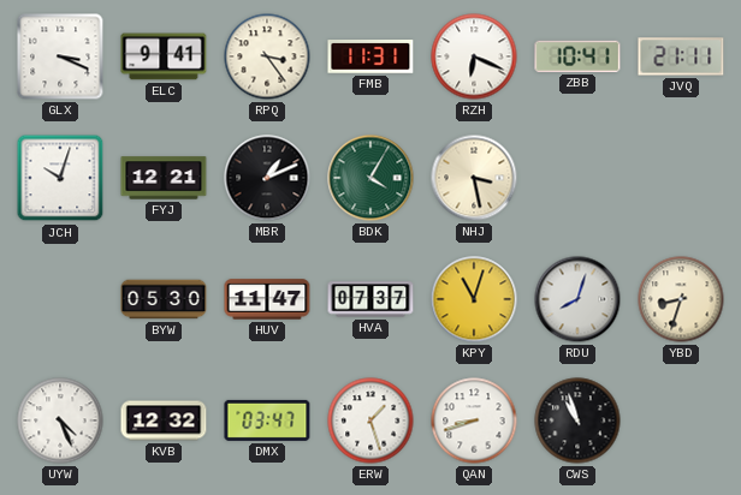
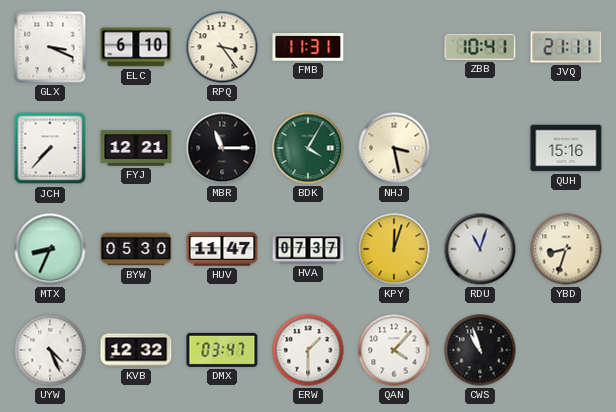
ELC: 9:41 -> 6:10 (136, 47)
RZH: 6:19 -> none (474, 56)
JCH: 10:03 -> 7:37 (50, 148)
MBR: 1:11 -> 11:15 (222, 148)
QUH: none -> 15:16 (566, 148)
MTX: none -> 8:34 (50, 249)
KPY: 11:03 -> 12:03 (394, 249)
RDU: 8:03 -> 11:03 (480, 249)
ERW: 1:27 -> 1:30 (308, 350)
QAN: 8:42 -> 4:07 (394, 350)
